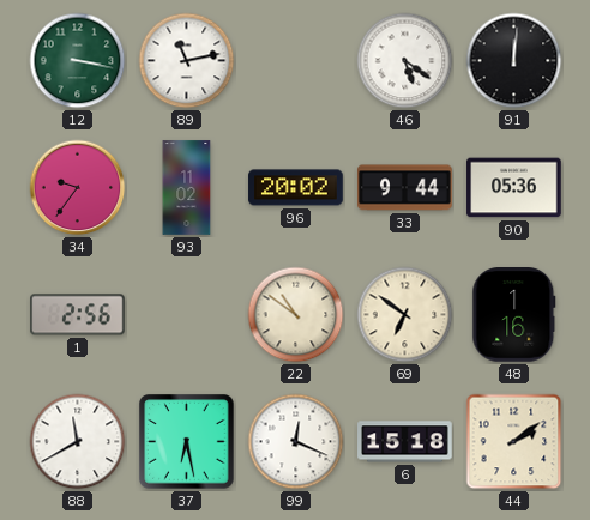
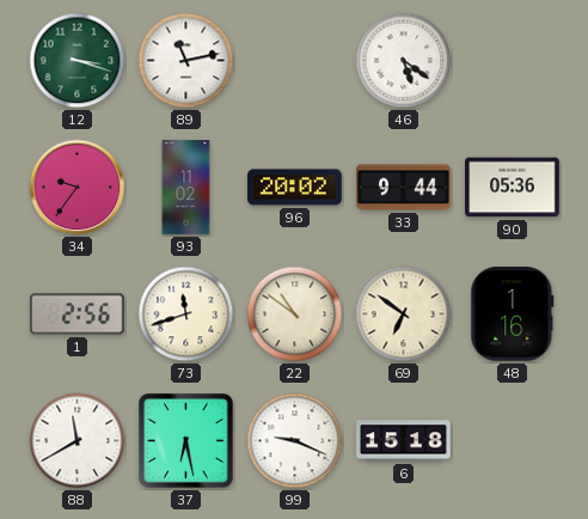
12: 3:17 -> 3:18 (78, 61)
91: 12:01 -> none (514, 61)
73: none -> 11:42 (186, 315)
99: 12:19 -> 9:19 (295, 441)
44: 2:09 -> none (514, 442)
